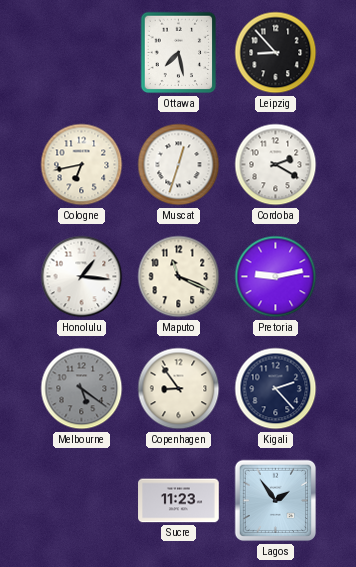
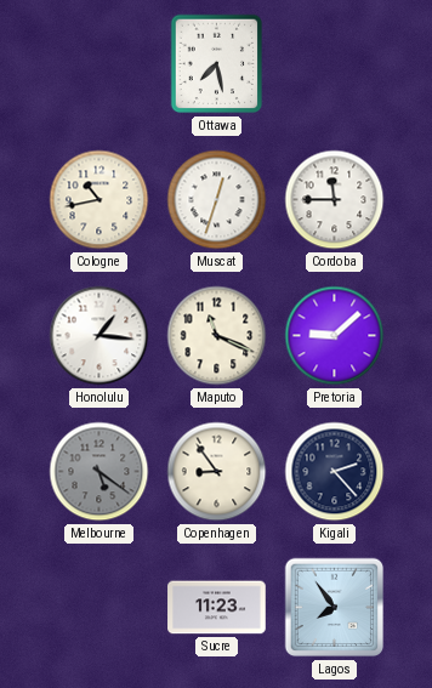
Leipzig: 8:53 -> none (276, 53)
Cologne: 6:43 -> 10:43 (100, 200)
Cordoba: 2:20 -> 11:45 (335, 200)
Pretoria: 9:13 -> 9:08 (335, 336)
Lagos: 1:54 -> 7:54 (335, 608)
